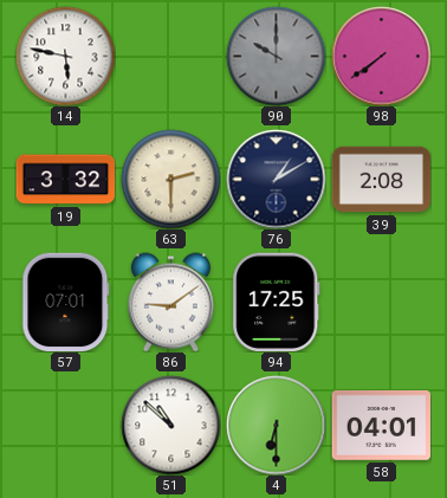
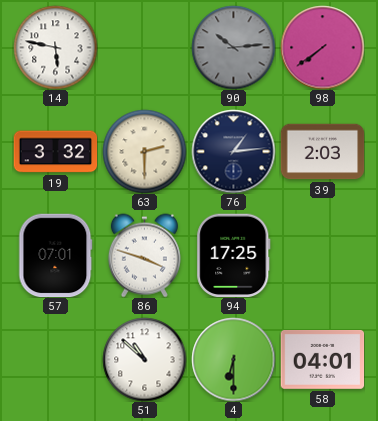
90: 10:00 -> 10:14 (233, 47)
76: 1:10 -> 1:14 (233, 151)
39: 2:08 -> 2:03 (322, 152)
86: 9:09 -> 3:48 (144, 255)
